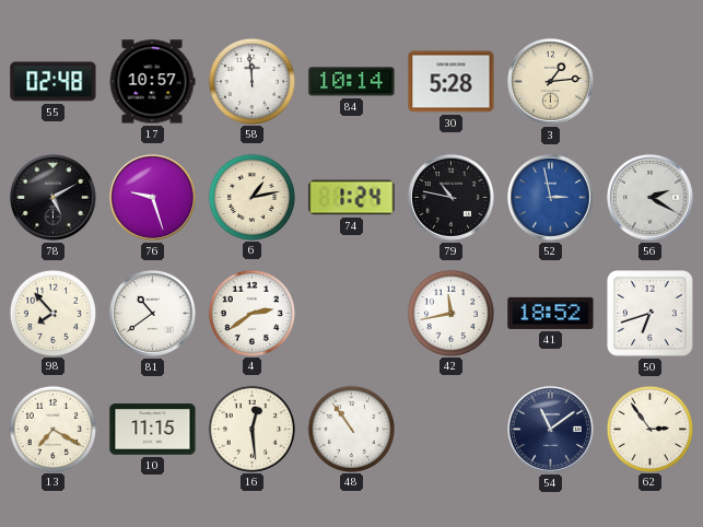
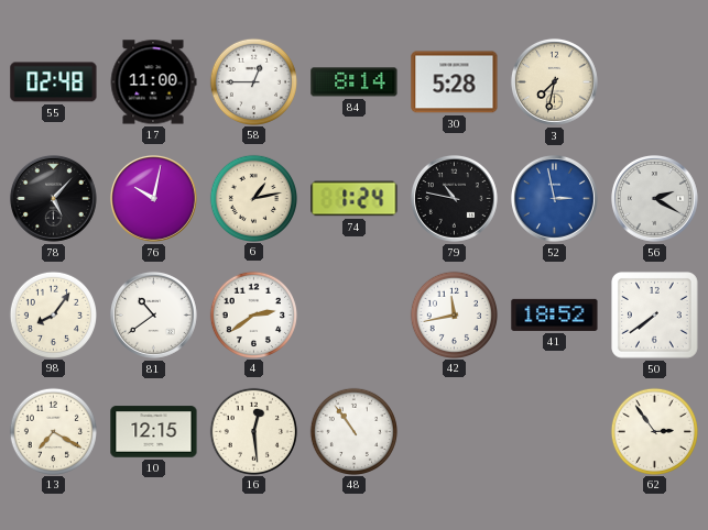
17: 10:57 -> 11:00 (153, 82)
58: 11:59 -> 12:45 (253, 81)
84: 10:14 -> 8:14 (355, 82)
3: 1:14 -> 7:32 (554, 81)
78: 5:10 -> 5:07 (53, 198)
76: 9:27 -> 10:02 (153, 198)
98: 7:53 -> 8:06 (53, 314)
50: 6:42 -> 7:39 (655, 316)
10: 11:15 -> 12:15 (154, 432)
54: 11:09 -> none (550, 429)
